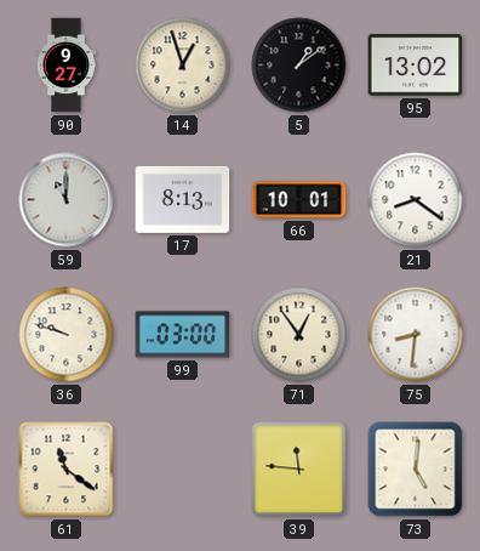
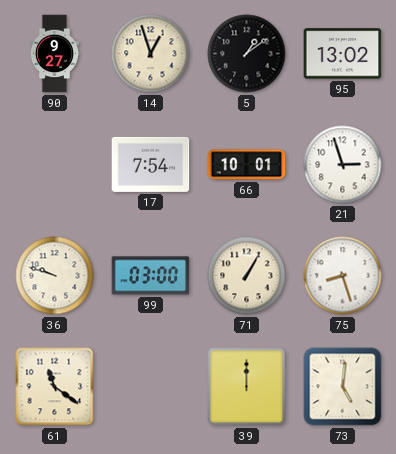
59: 11:00 -> none (67, 200)
17: 8:13 -> 7:54 (151, 164)
21: 8:21 -> 2:57 (343, 165)
71: 12:54 -> 1:05 (247, 276)
75: 8:31 -> 8:27 (343, 276)
39: 11:46 -> 12:00 (247, 387)
